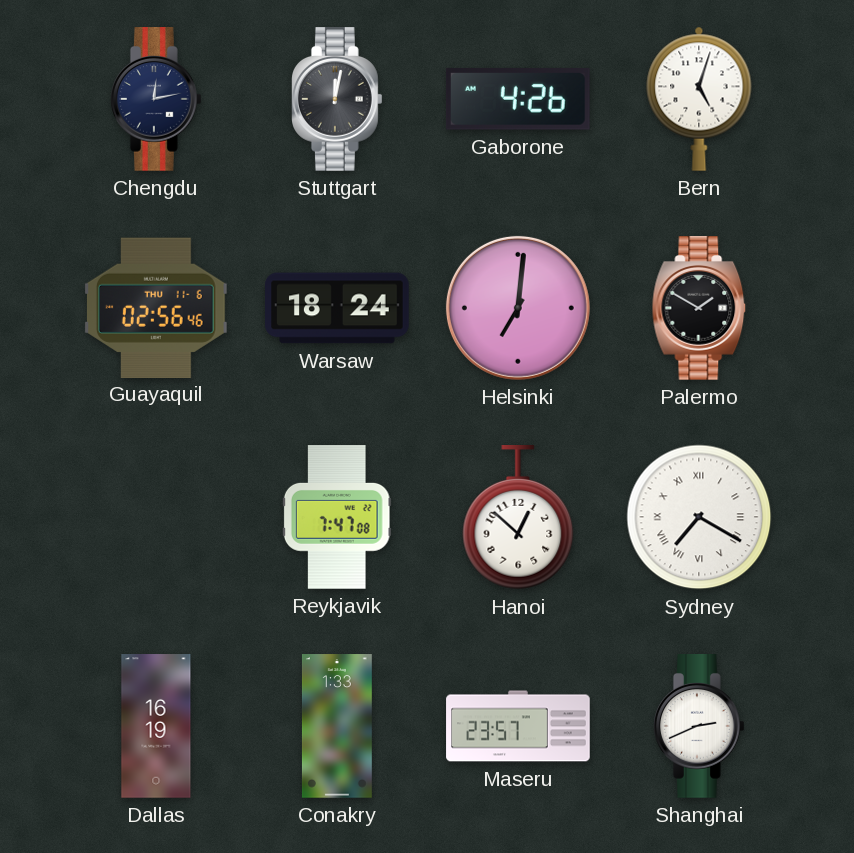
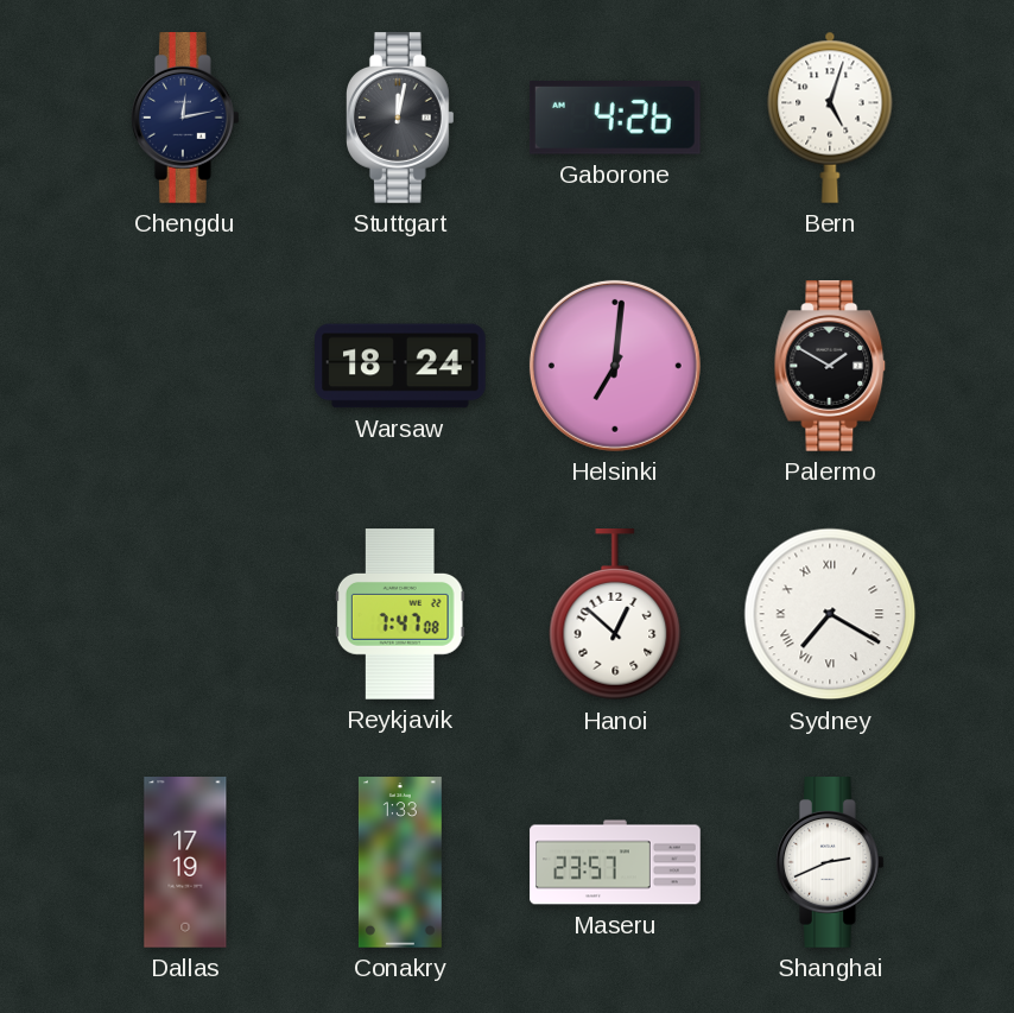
Guayaquil: 02:56 -> none (156, 307)
Dallas: 16:19 -> 17:19 (185, 862)
